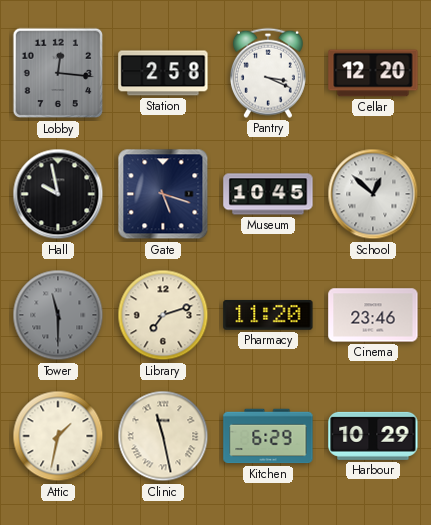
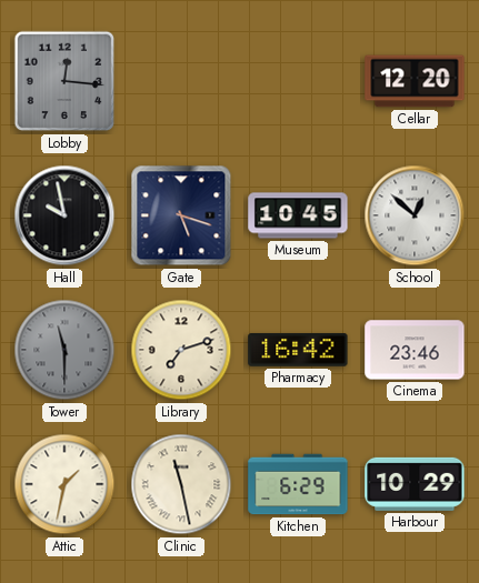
Station: 2:58 -> none (163, 73)
Pantry: 3:19 -> none (268, 73)
Pharmacy: 11:20 -> 16:42 (298, 350)
